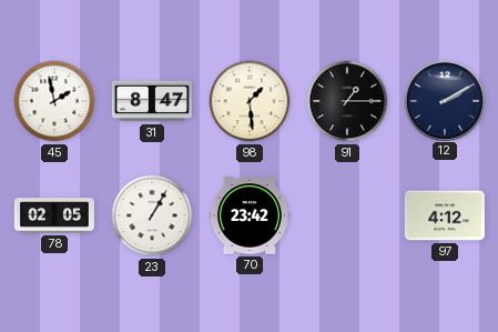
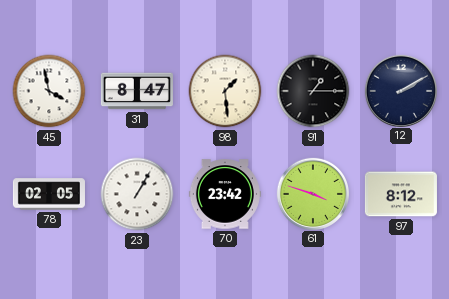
45: 1:58 -> 3:58 (49, 91)
61: none -> 3:48 (312, 193)
97: 4:12 -> 8:12 (401, 194)
